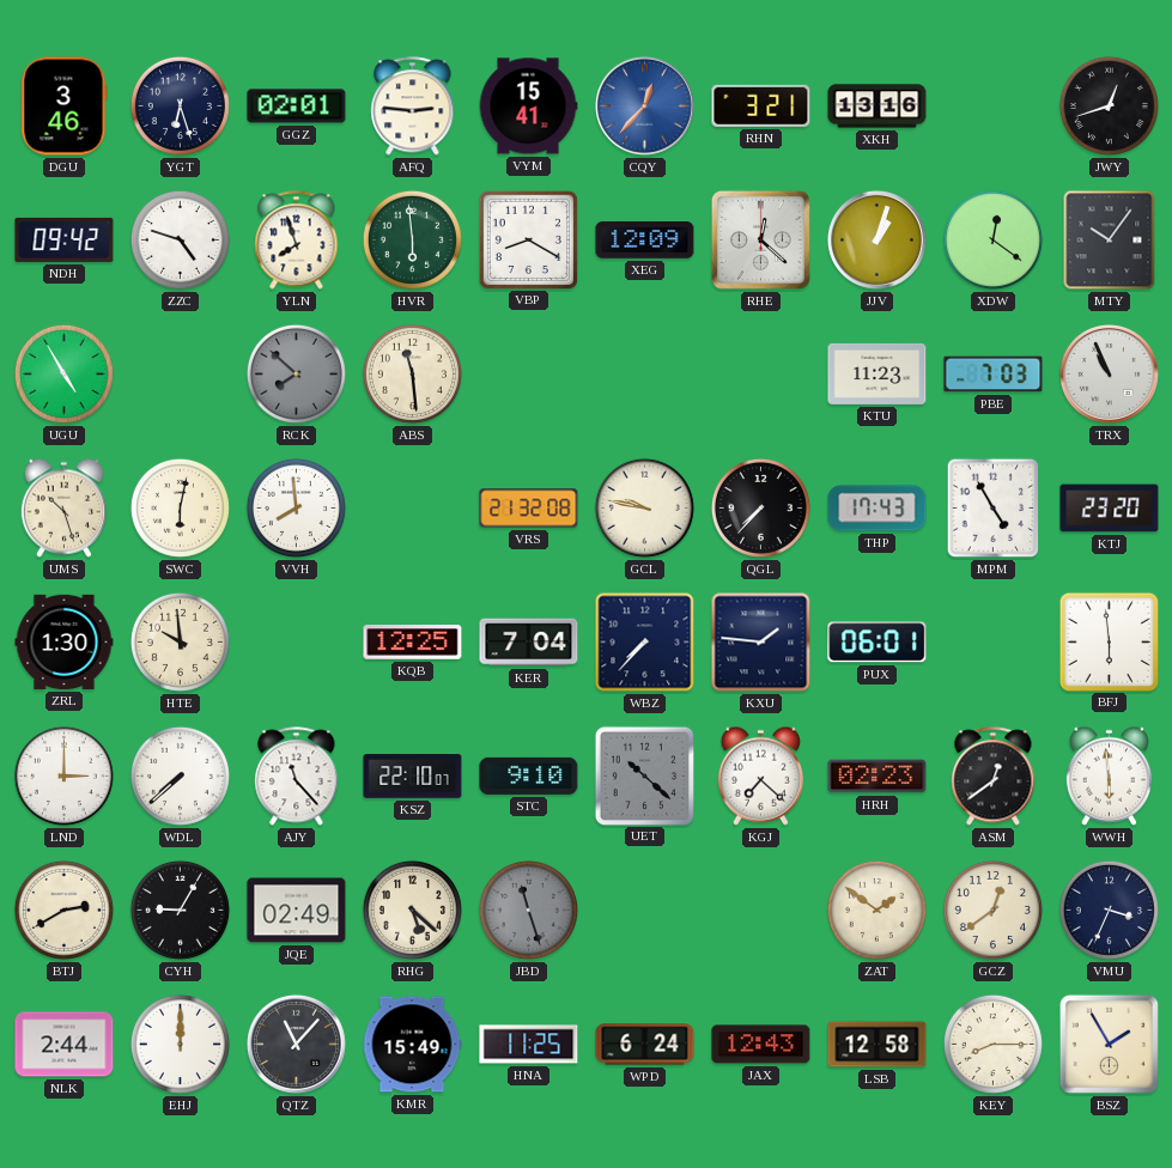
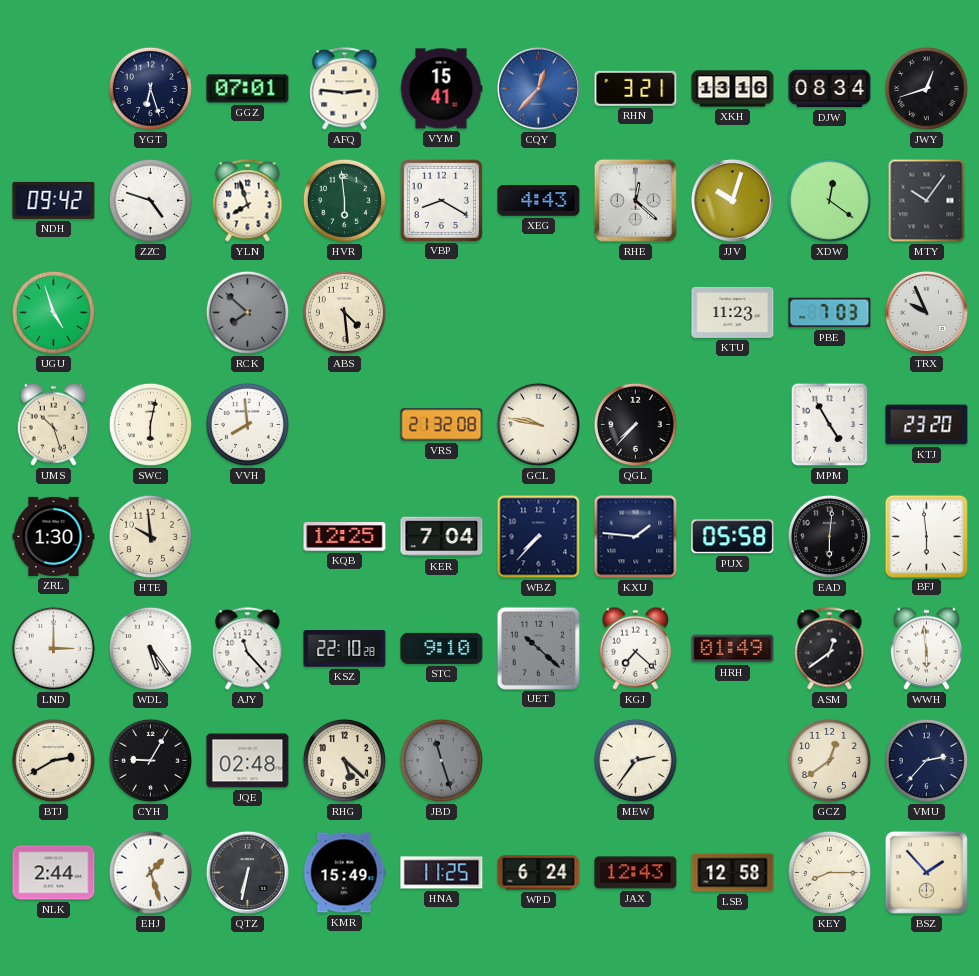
DGU: 3:46 -> none (65, 107)
GGZ: 02:01 -> 07:01 (248, 89)
DJW: none -> 08:34 (830, 89)
XEG: 12:09 -> 4:43 (539, 201)
JJV: 1:03 -> 10:03 (732, 200)
UGU: 4:55 -> 4:57 (53, 312)
ABS: 11:29 -> 4:29 (344, 312)
TRX: 10:56 -> 9:56 (926, 312)
THP: 17:43 -> none (878, 509)
PUX: 06:01 -> 05:58 (733, 537)
EAD: none -> 6:01 (829, 536)
WDL: 7:38 -> 5:24 (150, 648)
KSZ: 22:10:07 -> 22:10:28 (345, 649)
HRH: 02:23 -> 01:49 (733, 649)
JQE: 02:49 -> 02:48 (248, 761)
MEW: none -> 2:36 (635, 760)
ZAT: 1:51 -> none (876, 910)
VMU: 3:34 -> 2:37 (926, 760)
EHJ: 12:00 -> 1:27 (150, 872)
QTZ: 11:07 -> 6:32 (247, 872)
BSZ: 1:55 -> 1:53 (926, 872)
